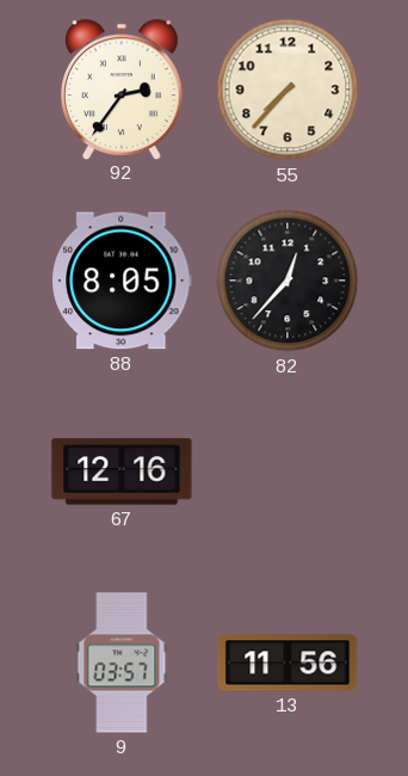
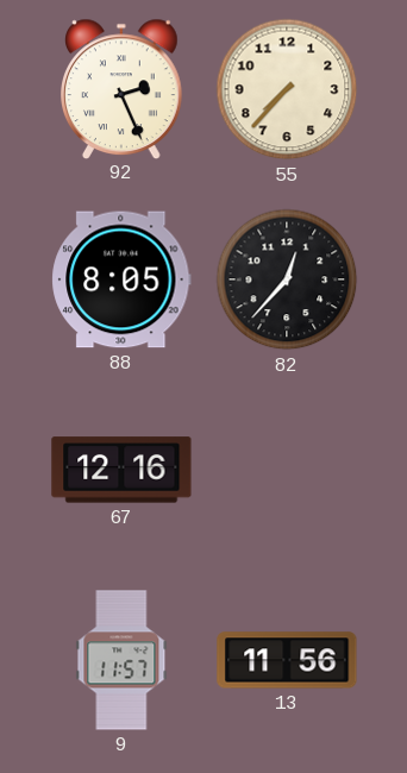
92: 2:36 -> 2:26 (123, 88)
9: 03:57 -> 11:57 (121, 660)
